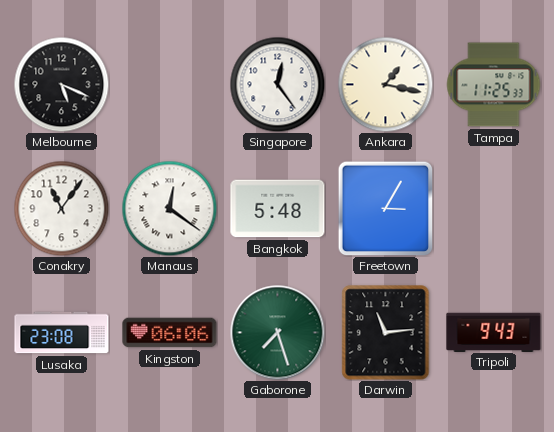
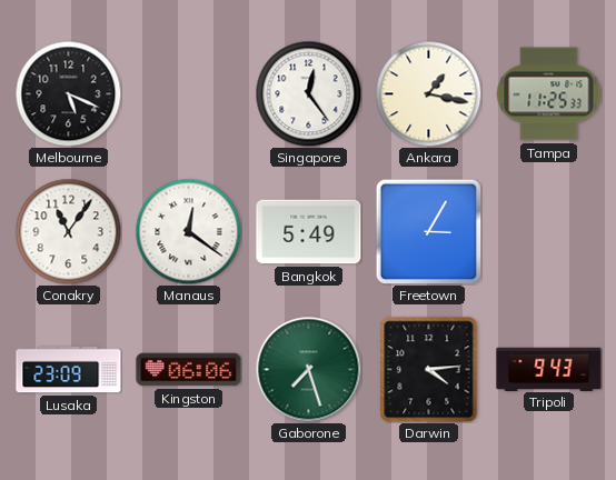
Bangkok: 5:48 -> 5:49 (309, 232)
Lusaka: 23:08 -> 23:09 (69, 370)
Darwin: 11:14 -> 4:14 (429, 370)
